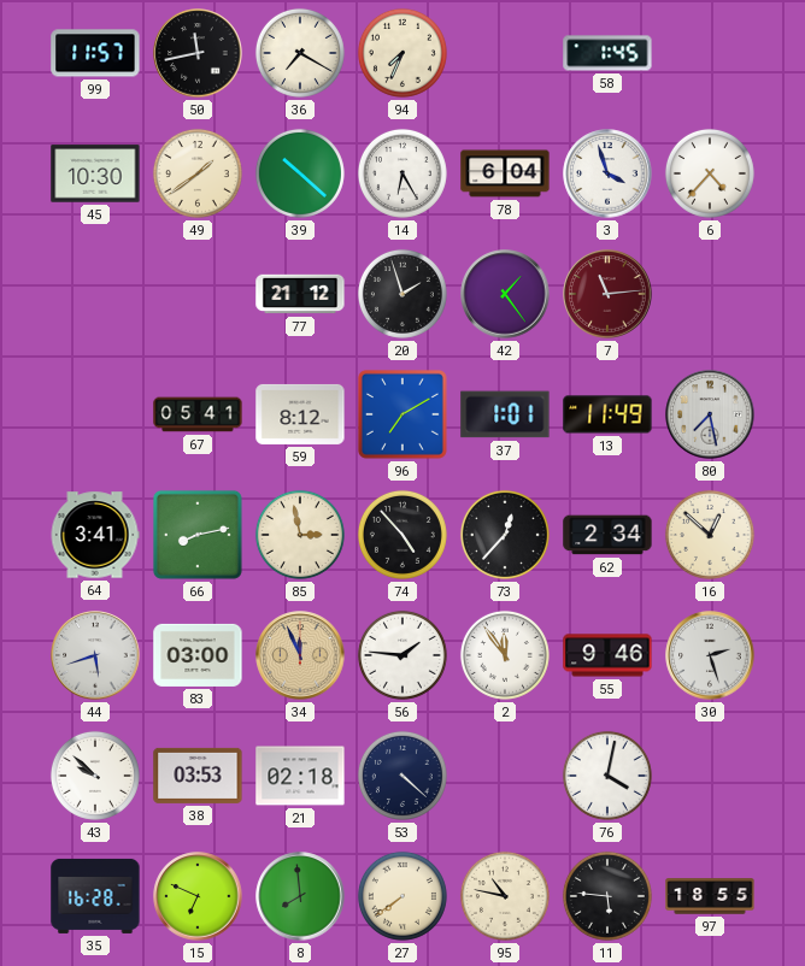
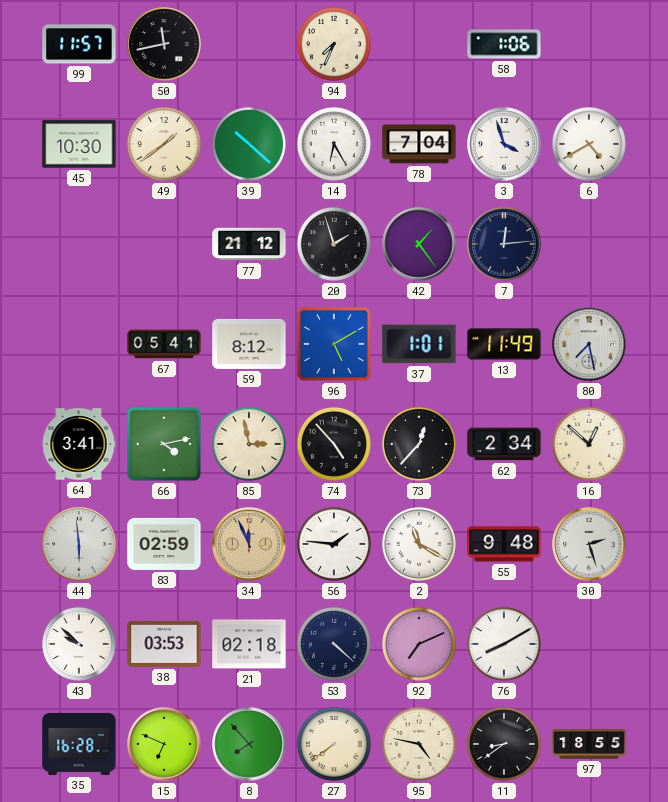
36: 7:20 -> none (300, 53)
58: 1:45 -> 1:06 (504, 44)
78: 6:04 -> 7:04 (419, 144)
6: 4:37 -> 4:40 (589, 144)
7: 11:14 -> 12:14 (504, 244)
7 dial: burgundy -> navy (504, 244)
96: 7:10 -> 5:10 (334, 344)
66: 8:13 -> 4:13 (164, 444)
44: 5:42 -> 5:59 (79, 544)
83: 03:00 -> 02:59 (164, 544)
2: 11:54 -> 11:20 (419, 544)
55: 9:46 -> 9:48 (504, 544)
92: none -> 7:11 (419, 644)
76: 4:02 -> 8:10 (504, 644)
8: 7:59 -> 7:53 (249, 744)
95: 10:47 -> 4:47 (419, 744)
11: 5:46 -> 8:39 (504, 744)
